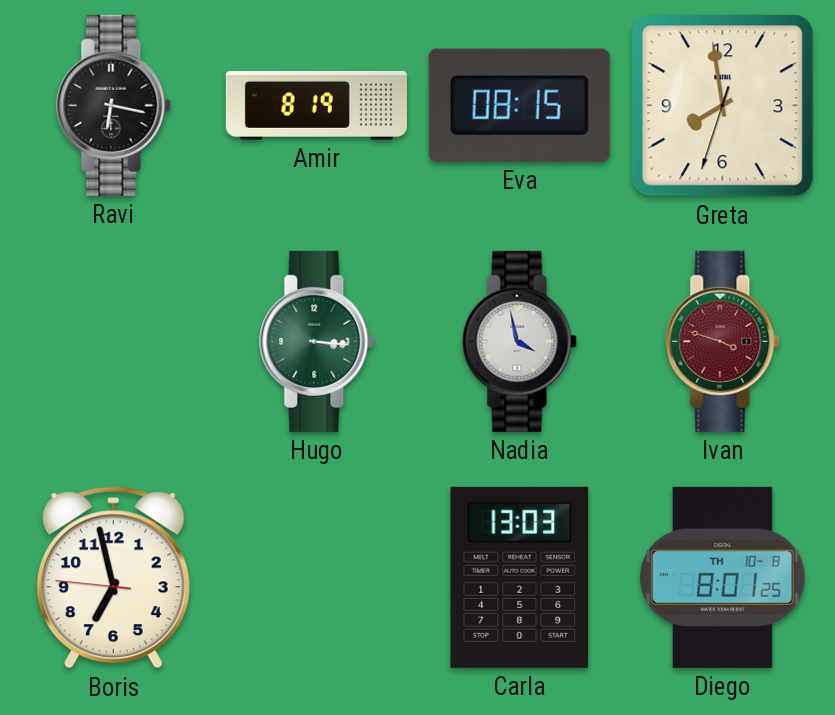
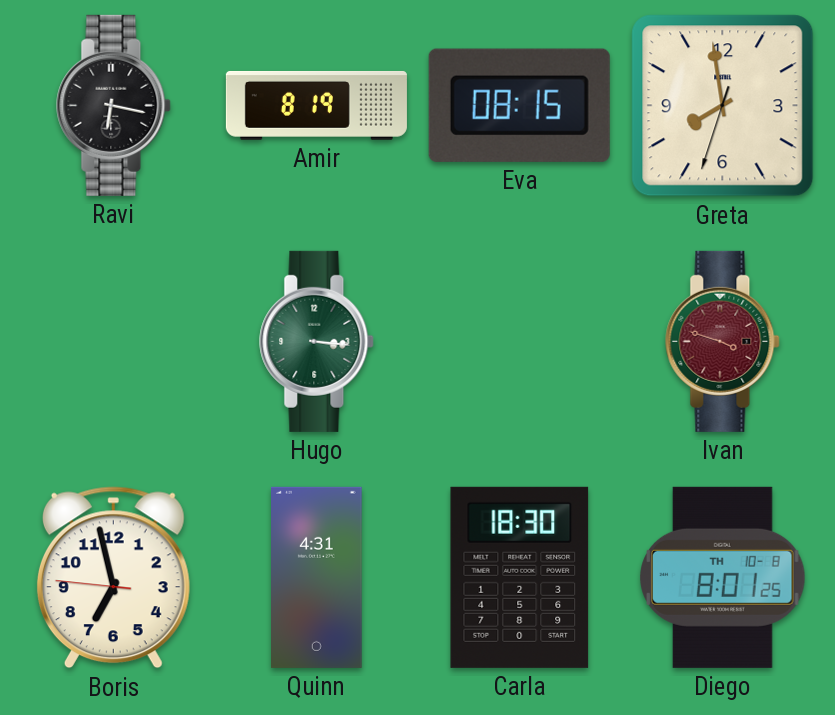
Nadia: 3:58 -> none (520, 341)
Quinn: none -> 4:31 (317, 577)
Carla: 13:03 -> 18:30 (520, 577)
